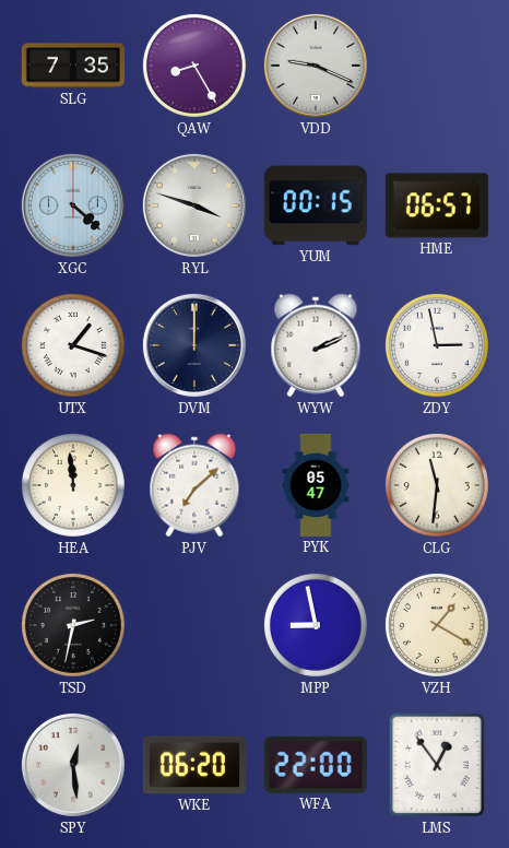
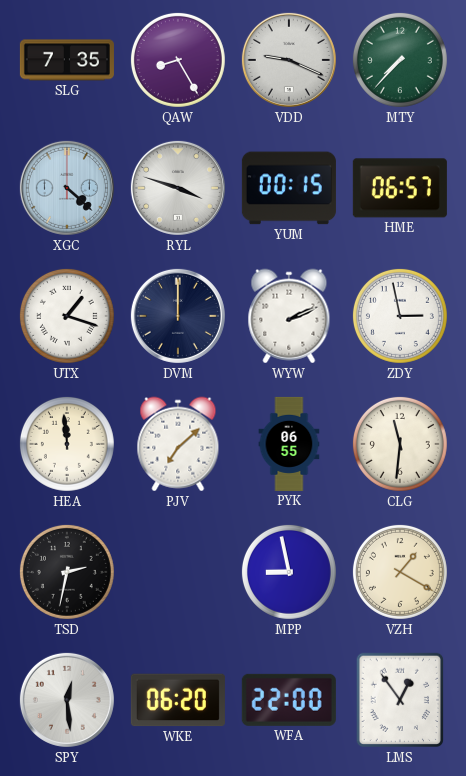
MTY: none -> 7:37 (400, 60)
PYK: 05:47 -> 06:55 (289, 444)
